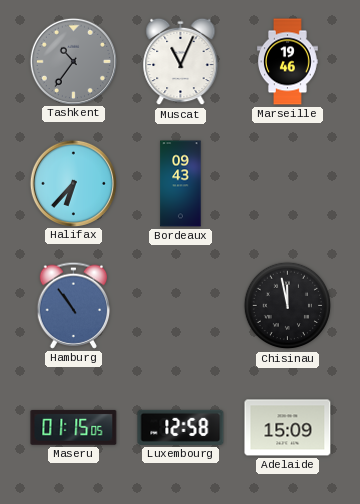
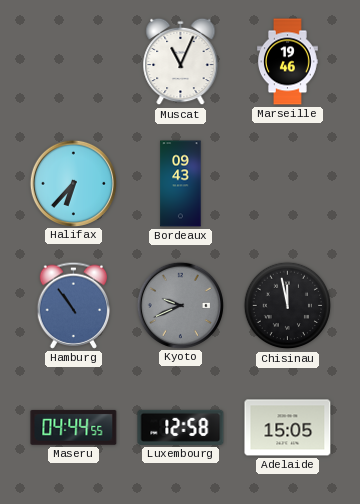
Tashkent: 10:36 -> none (73, 61)
Kyoto: none -> 9:41 (180, 305)
Maseru: 01:15 -> 04:44 (74, 427)
Adelaide: 15:09 -> 15:05 (288, 428)
